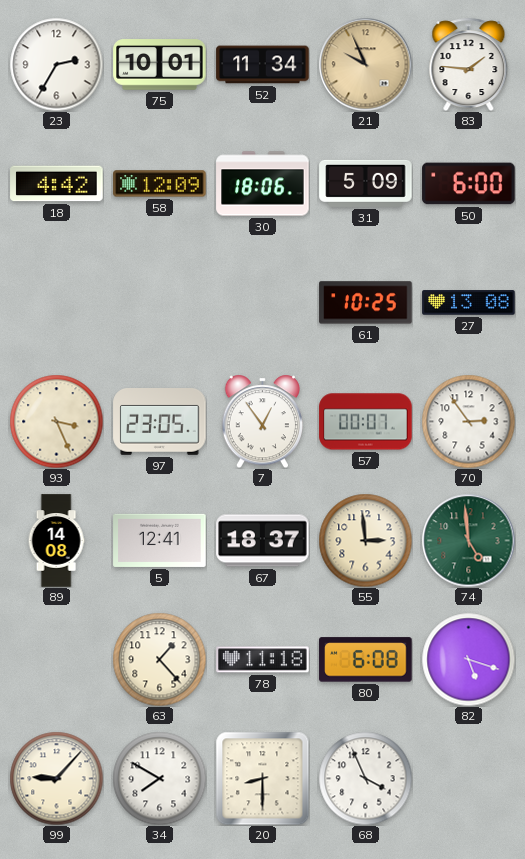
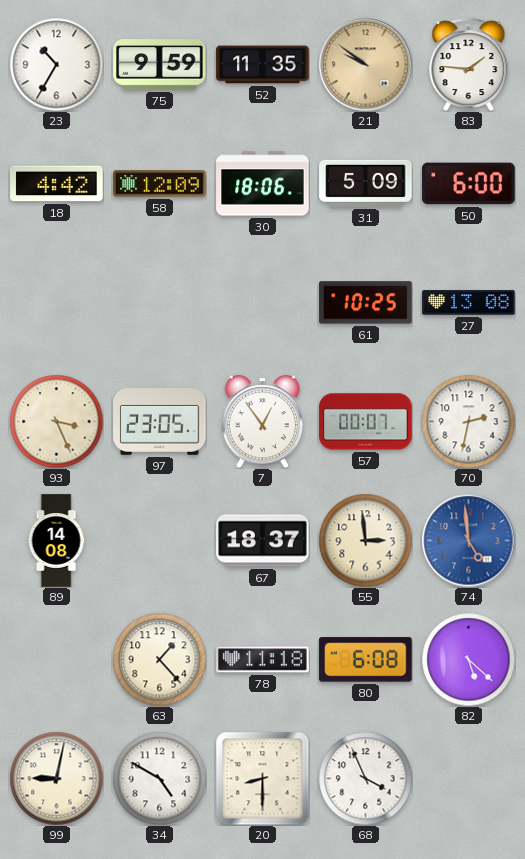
23: 2:35 -> 10:35 (56, 64)
75: 10:01 -> 9:59 (160, 65)
52: 11:34 -> 11:35 (263, 65)
21: 9:56 -> 9:51 (365, 64)
70: 2:54 -> 2:32 (468, 421)
5: 12:41 -> none (160, 540)
74 dial: green -> blue (468, 540)
82: 5:18 -> 5:22 (468, 659)
99: 9:07 -> 9:02 (56, 778)
34: 7:50 -> 4:50 (159, 778)
